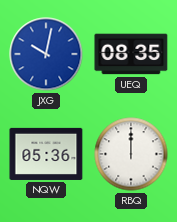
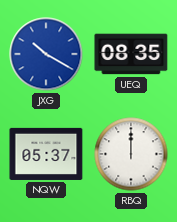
JXG: 10:02 -> 10:20 (46, 54)
NQW: 05:36 -> 05:37 (46, 154)
